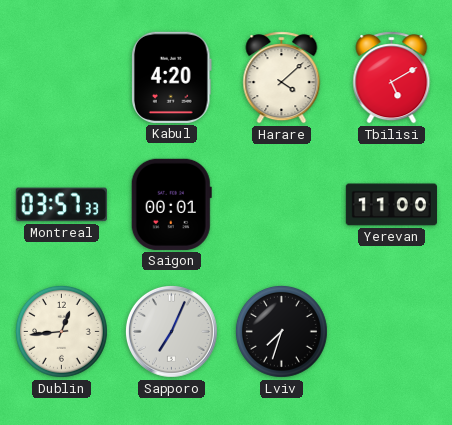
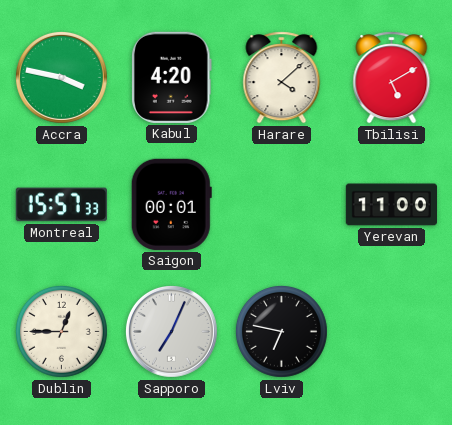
Accra: none -> 3:47 (61, 77)
Montreal: 03:57 -> 15:57 (61, 205)
Dublin: 12:44 -> 12:45 (62, 332)
Lviv: 7:33 -> 6:47 (282, 332)
